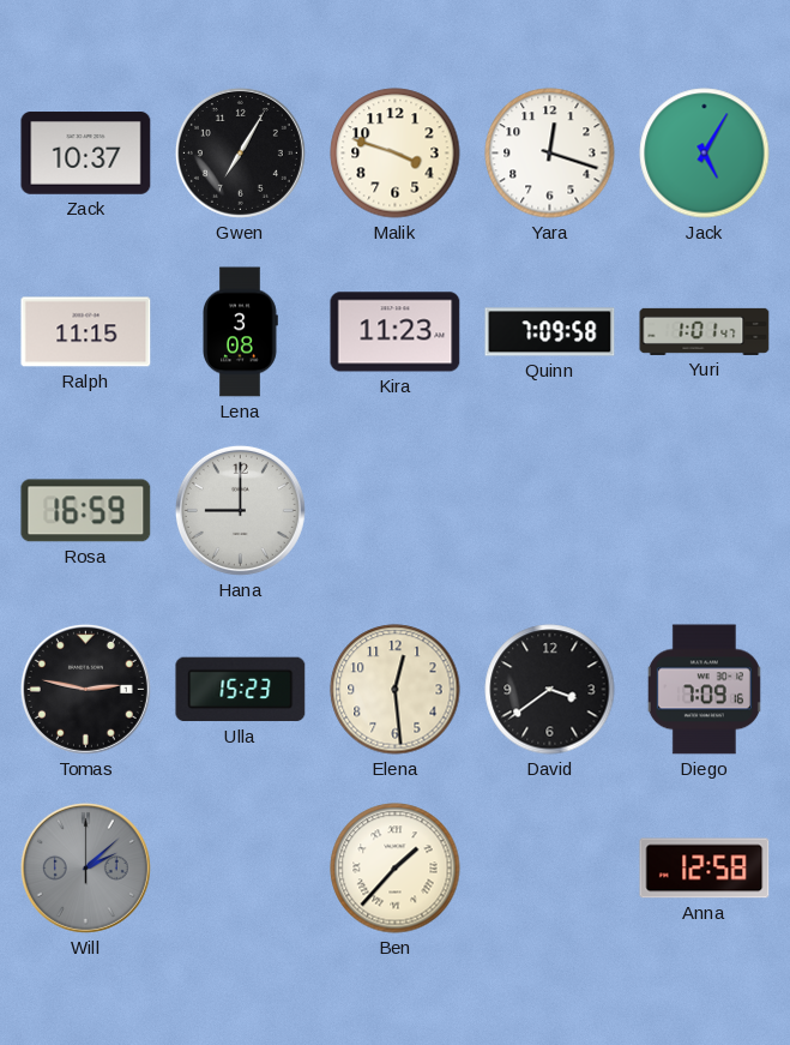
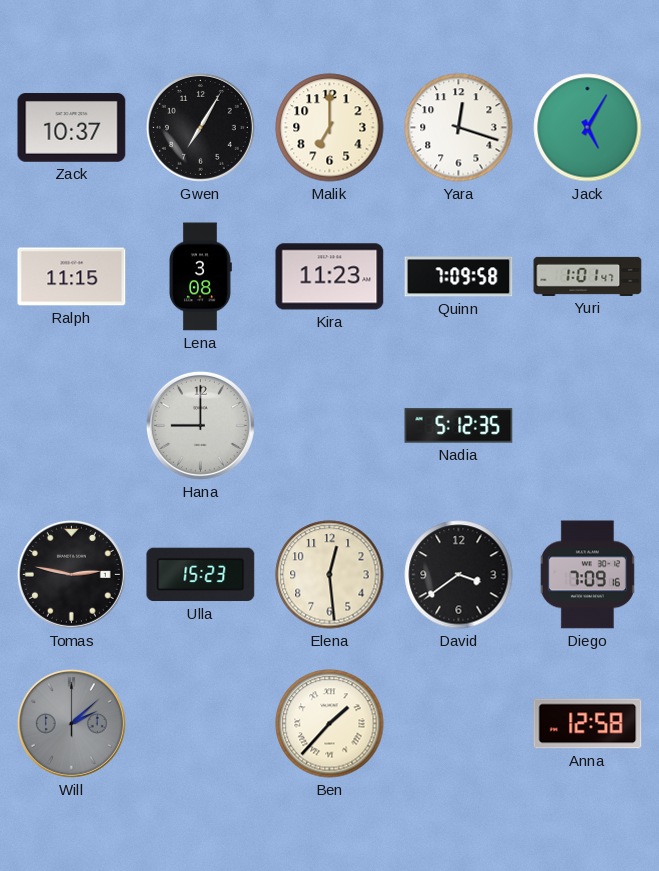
Malik: 3:48 -> 7:00 (330, 128)
Rosa: 16:59 -> none (86, 511)
Nadia: none -> 5:12 (459, 426)
